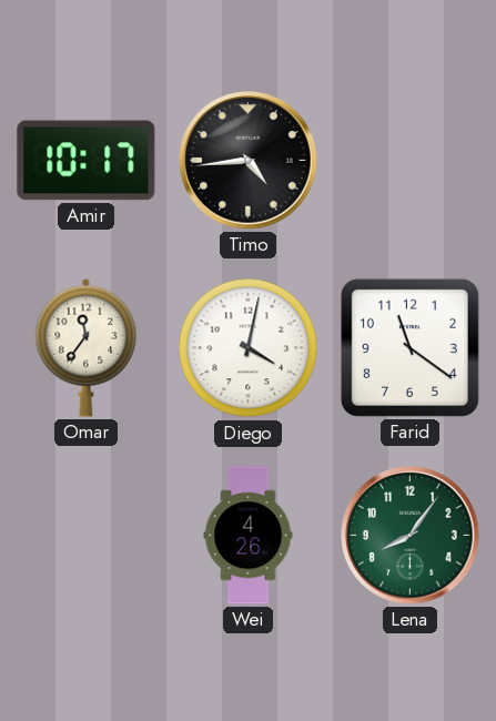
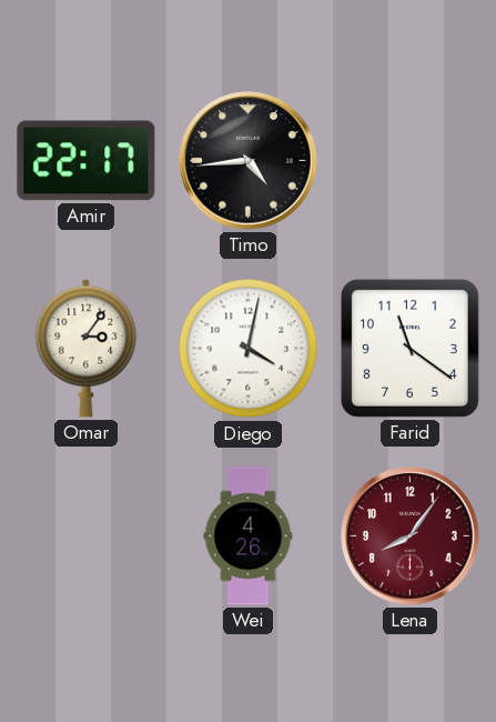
Amir: 10:17 -> 22:17 (87, 161)
Omar: 11:36 -> 3:06 (87, 348)
Lena dial: green -> burgundy (411, 537)
